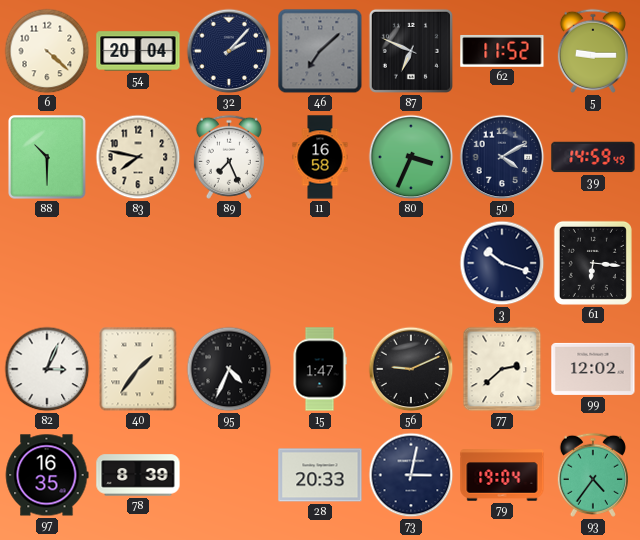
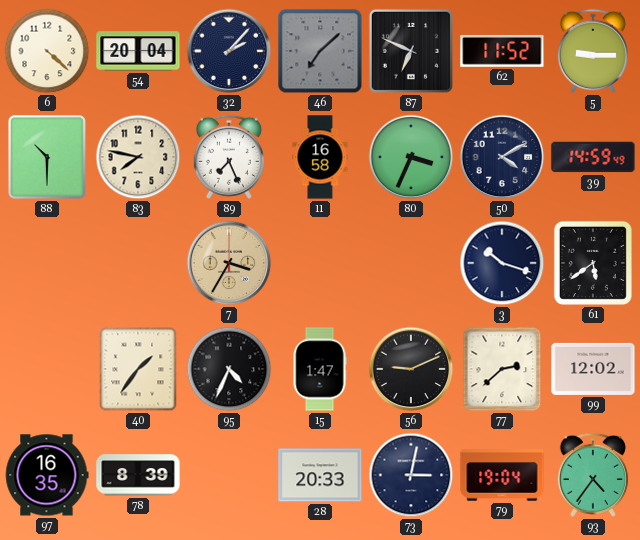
7: none -> 3:35 (229, 263)
61: 6:16 -> 5:39 (593, 263)
82: 3:04 -> none (47, 369)
